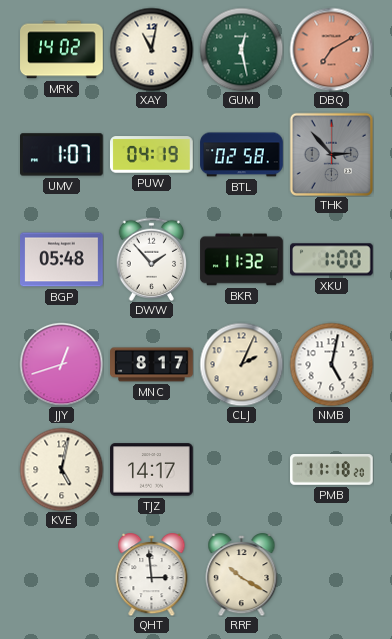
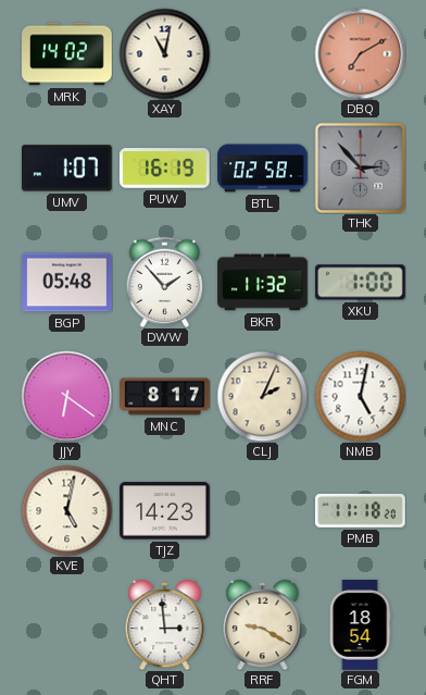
GUM: 12:28 -> none (241, 49)
PUW: 04:19 -> 16:19 (165, 169)
JJY: 12:42 -> 6:21 (66, 396)
TJZ: 14:17 -> 14:23 (165, 511)
RRF: 10:20 -> 9:20 (263, 624)
FGM: none -> 18:54 (360, 625)
